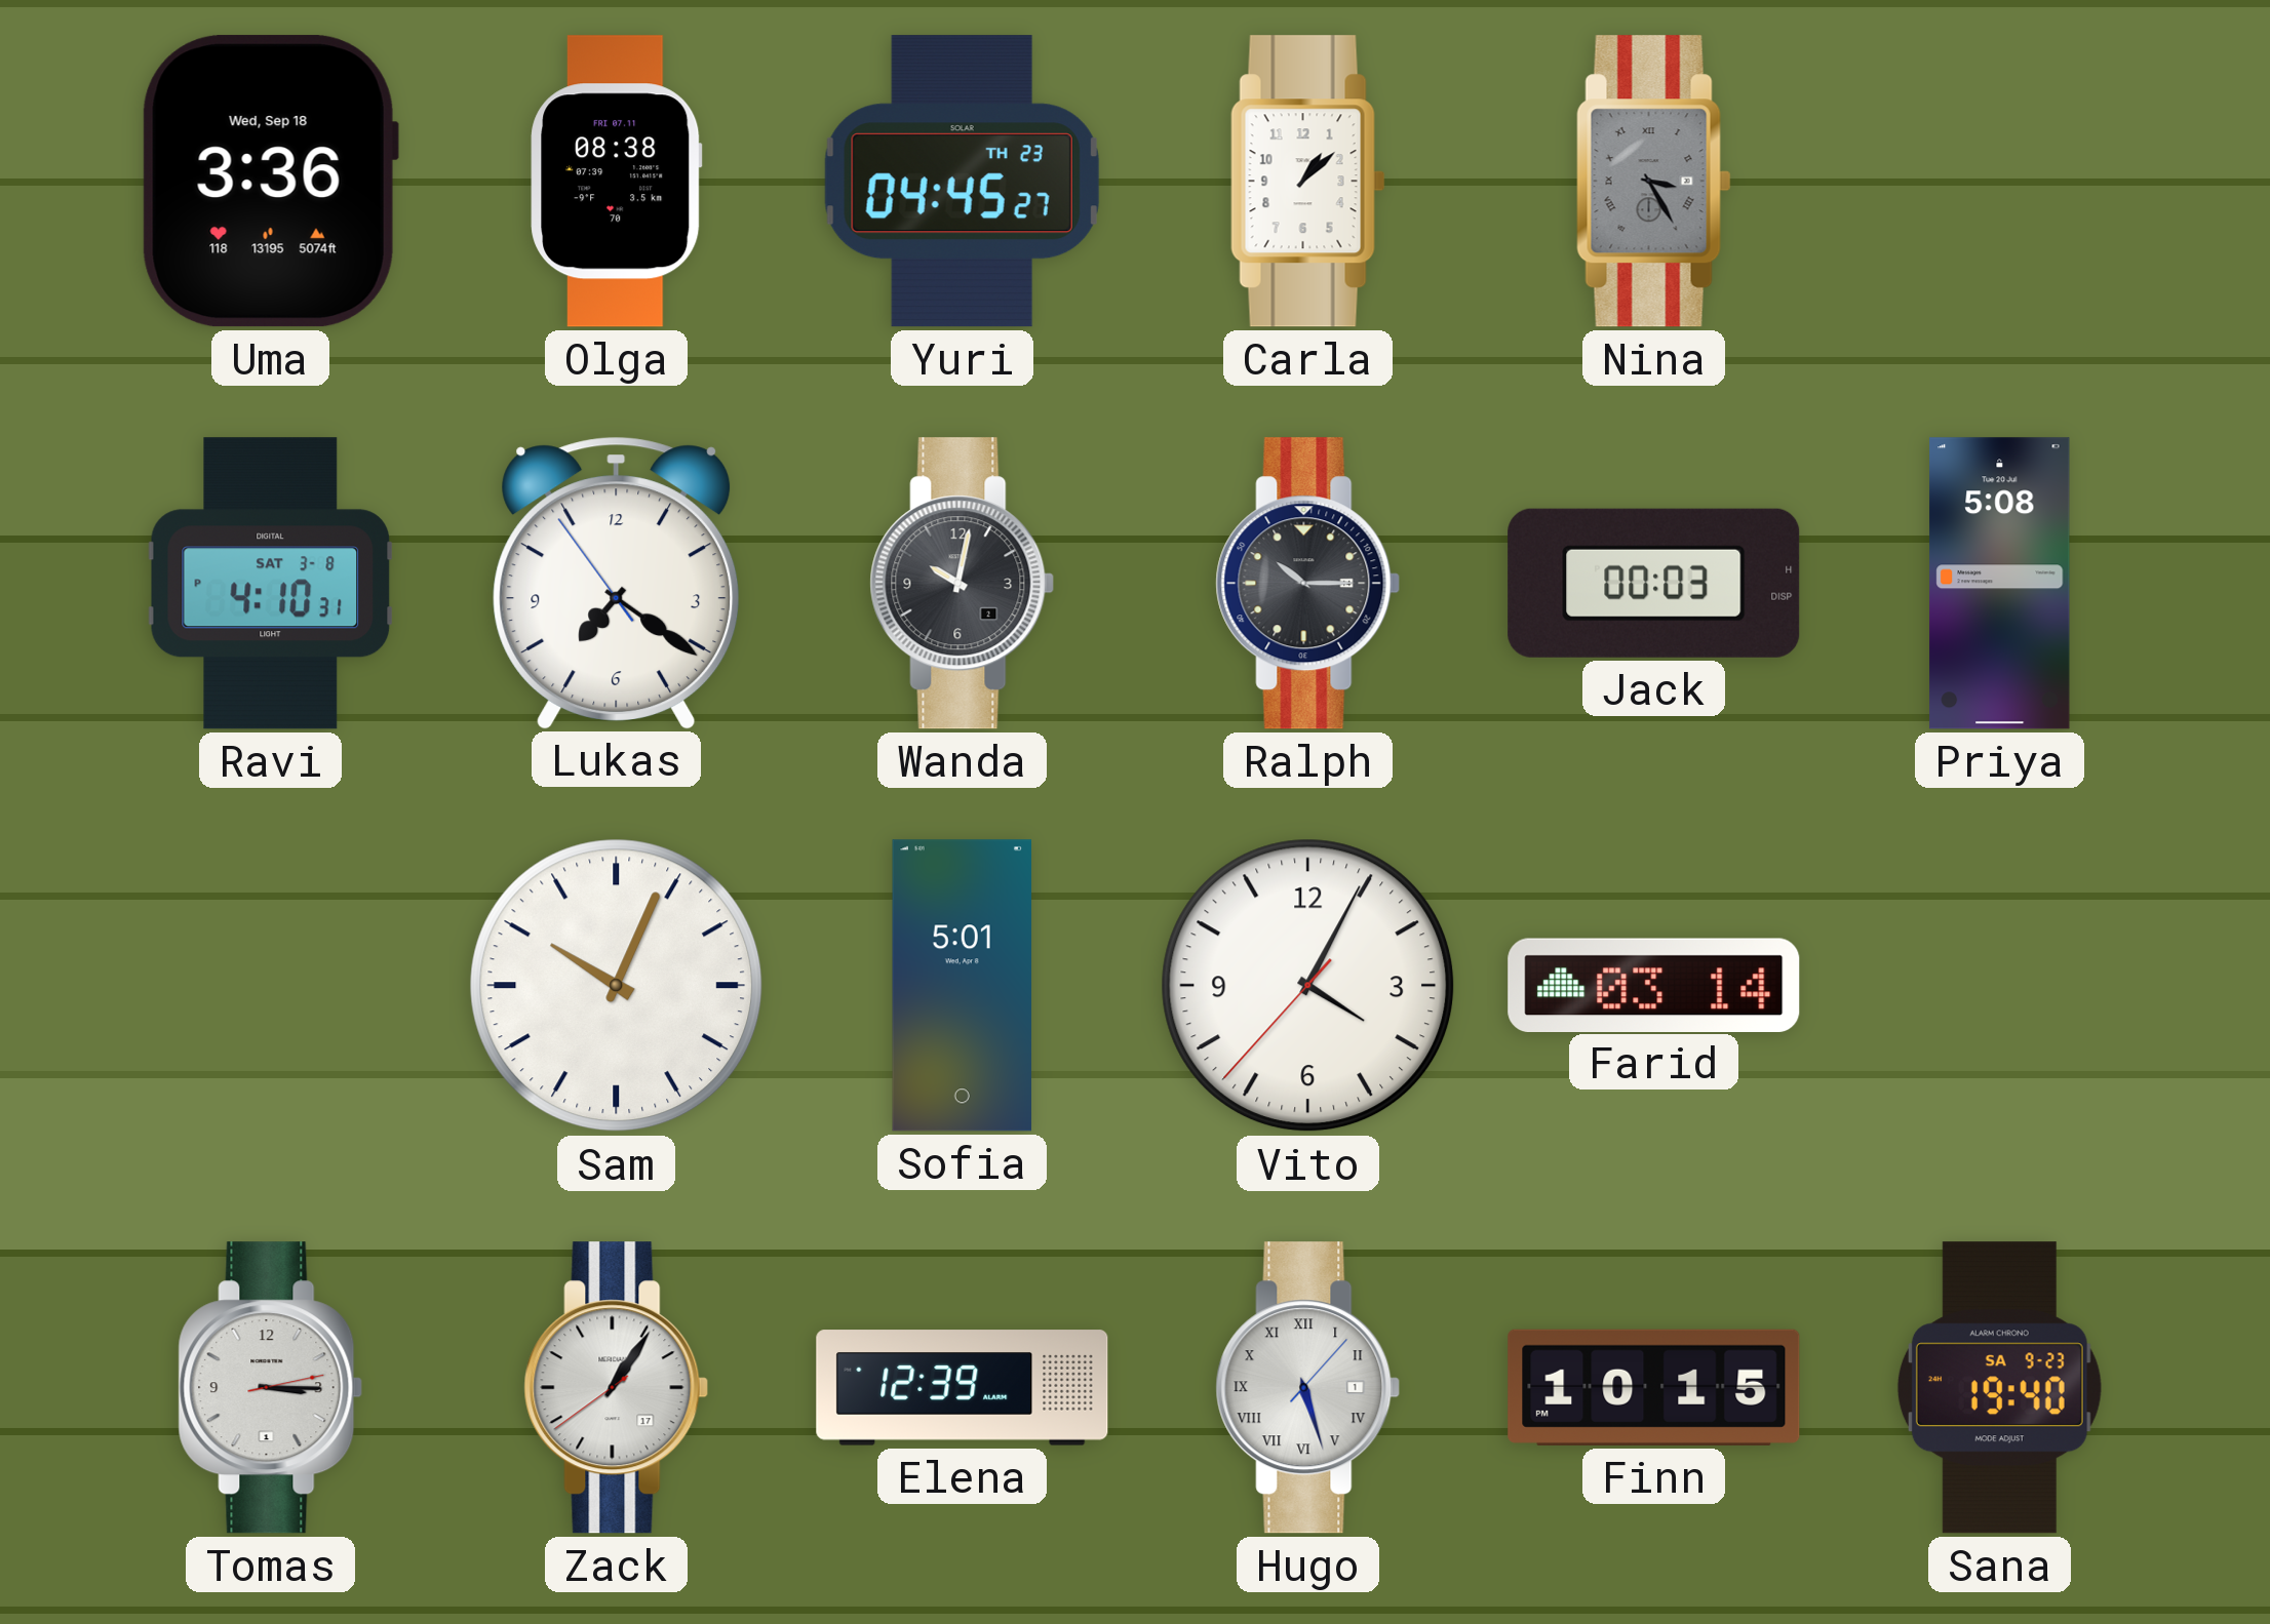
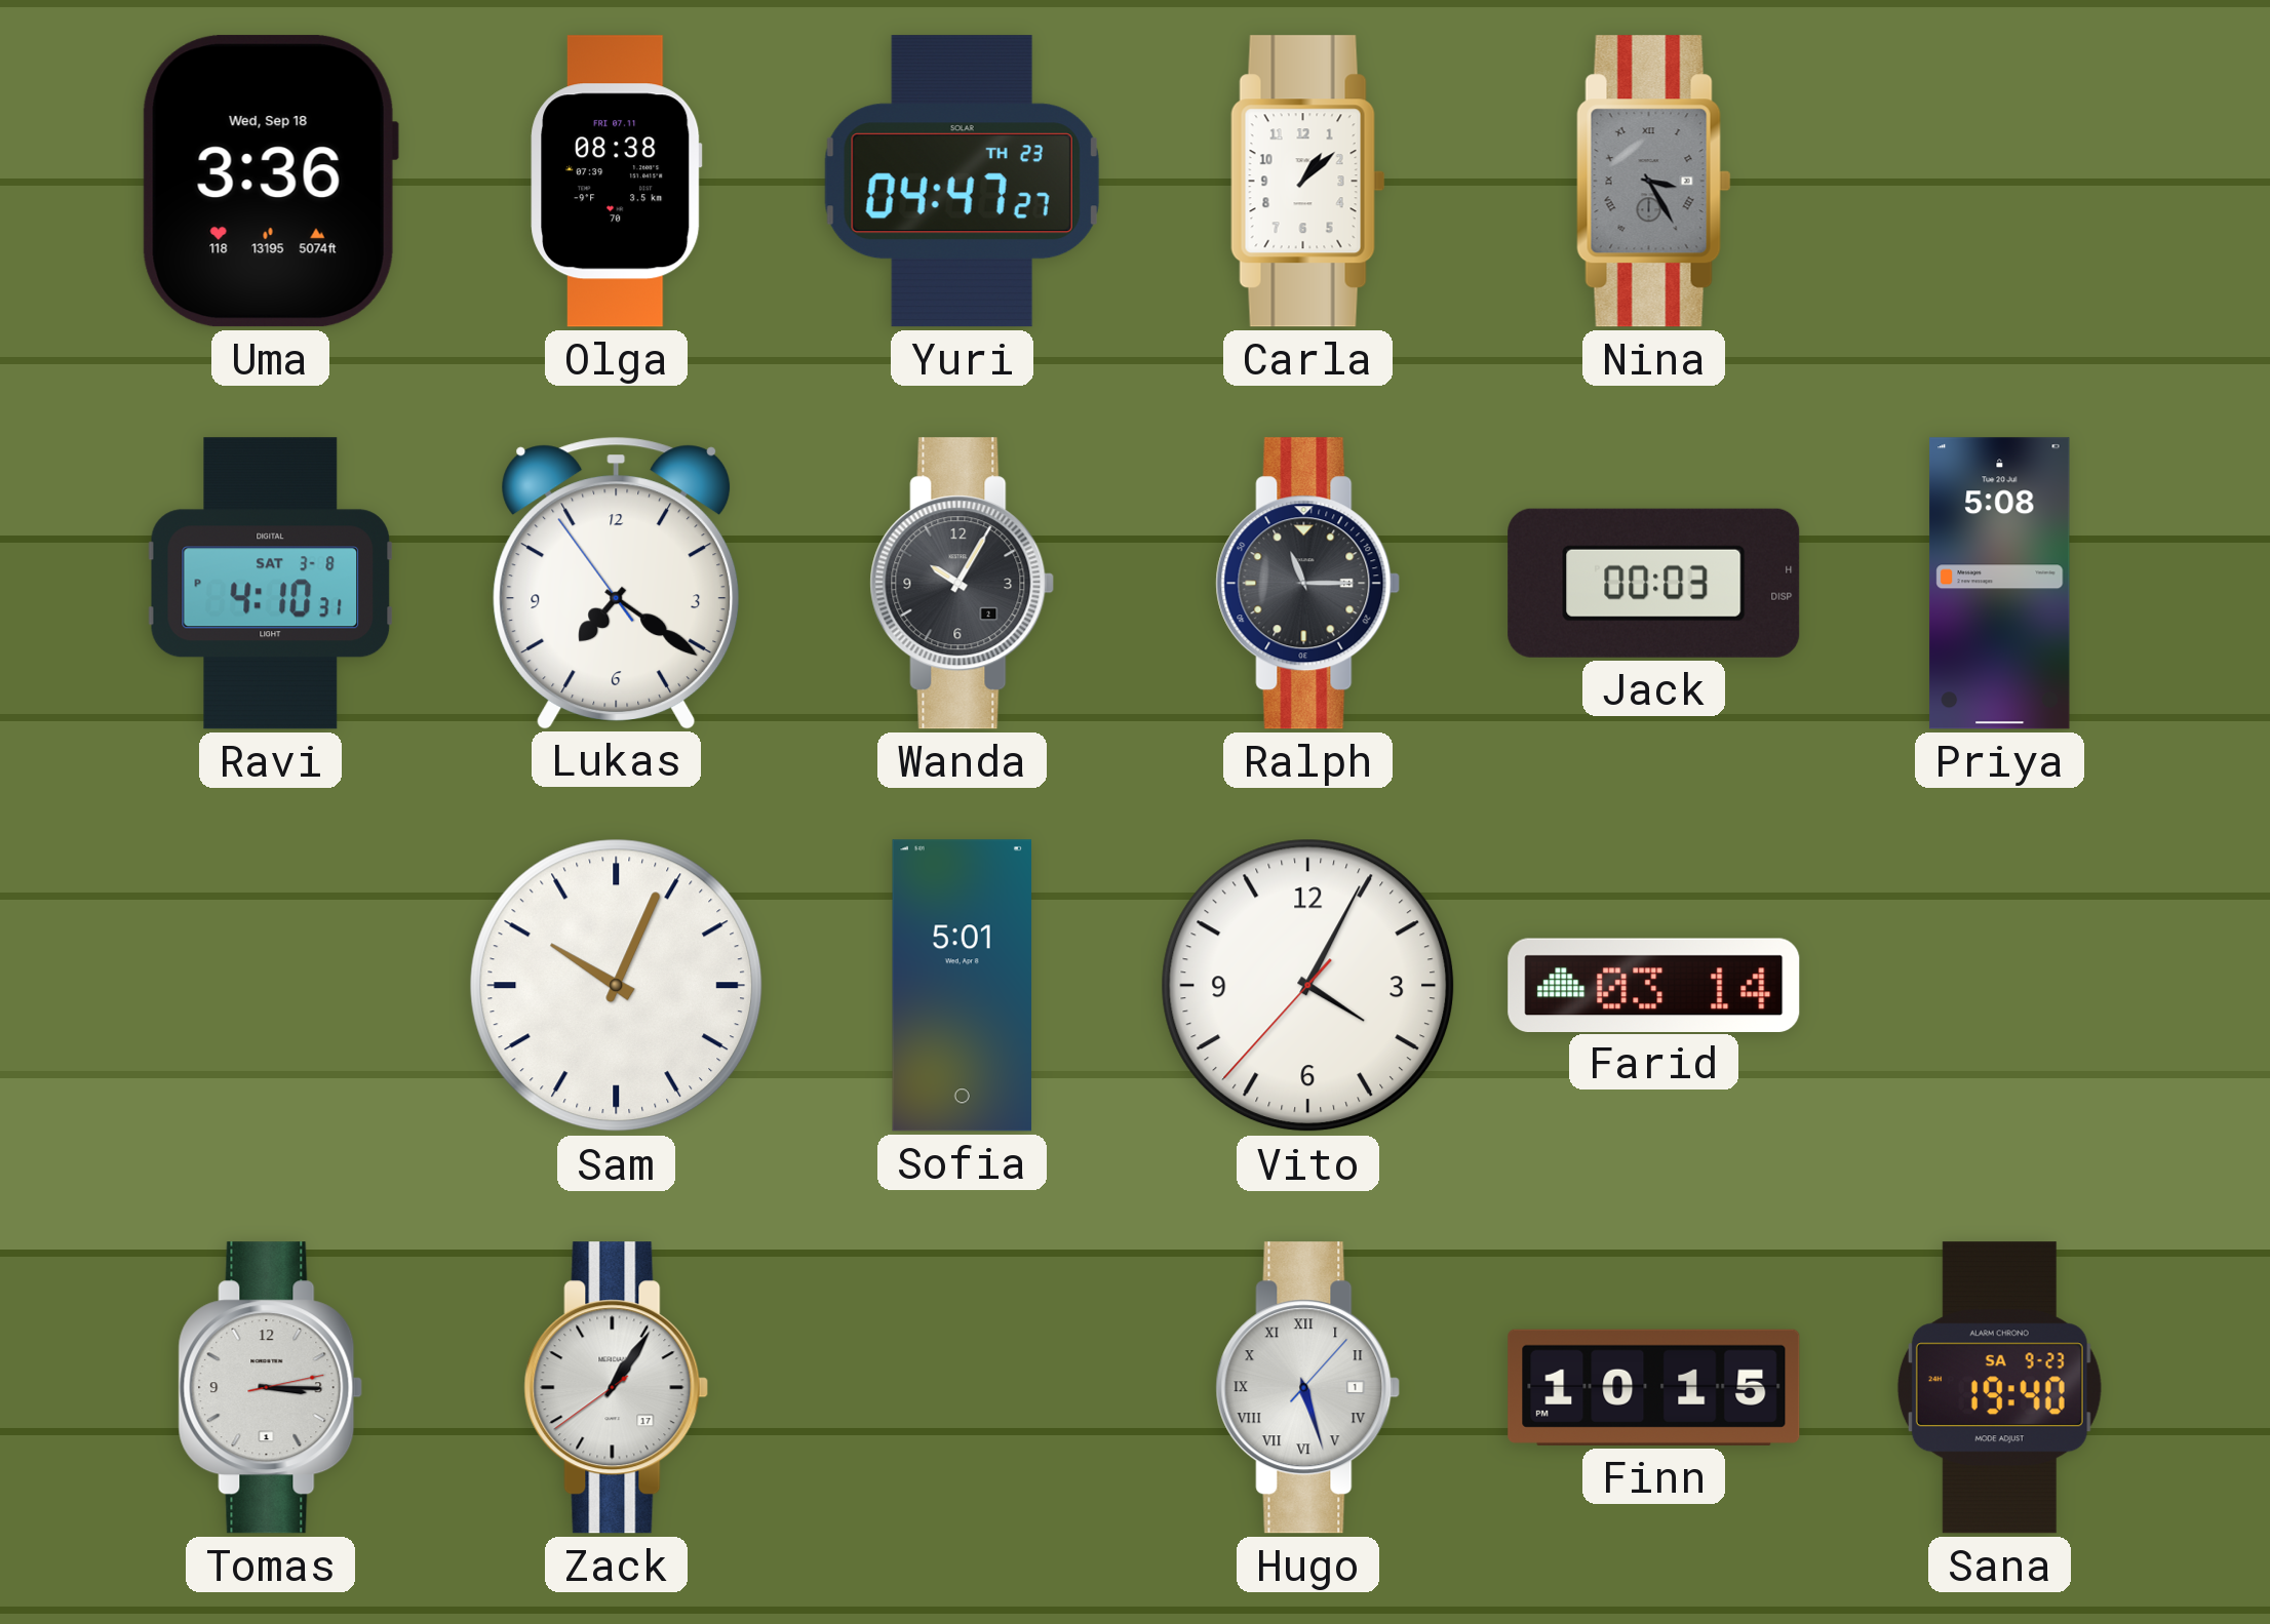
Yuri: 04:45 -> 04:47 (962, 182)
Wanda: 10:02 -> 10:05 (963, 584)
Ralph: 10:15 -> 11:15 (1308, 584)
Elena: 12:39 -> none (963, 1388)
